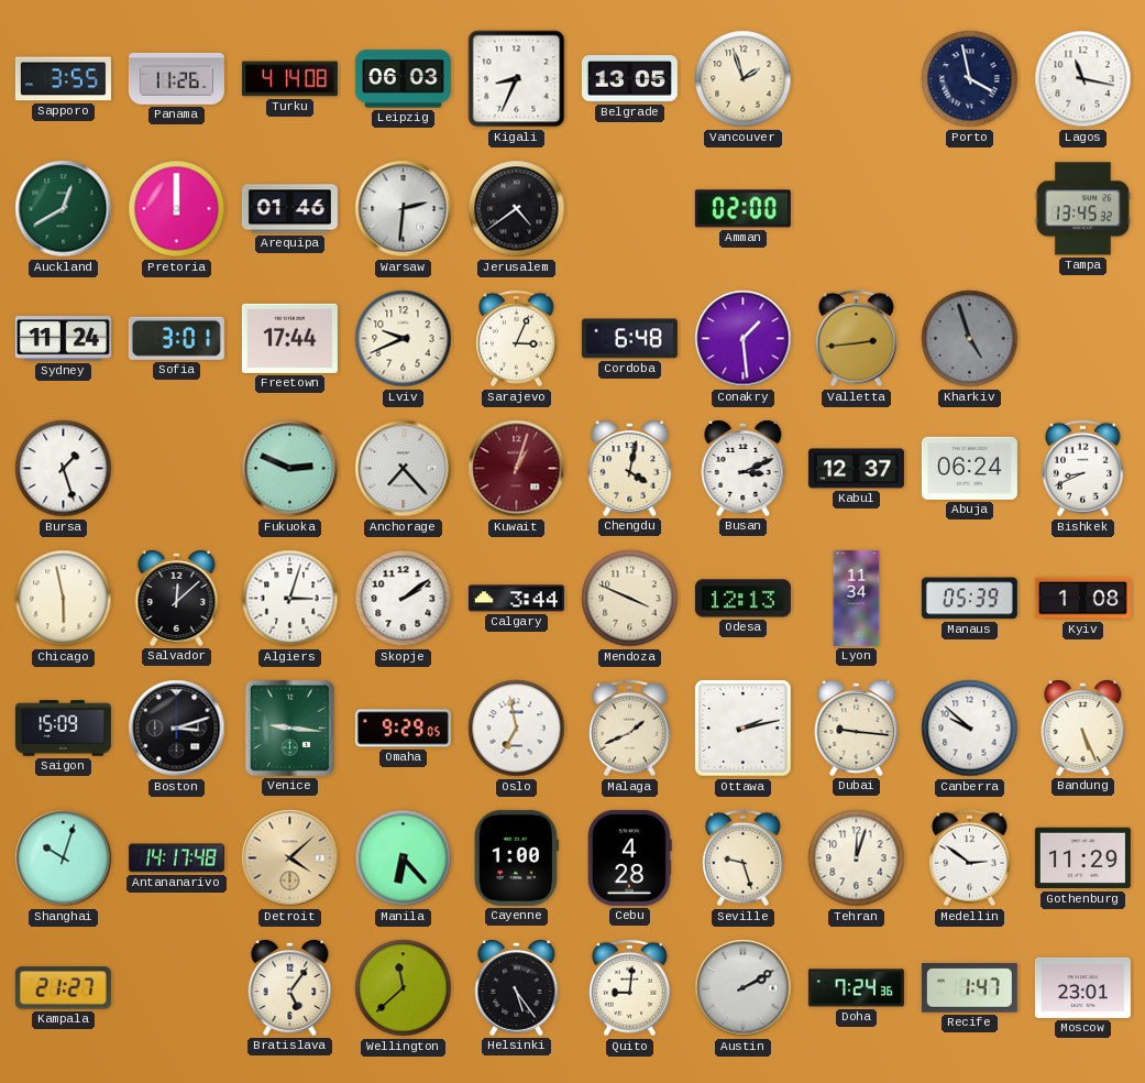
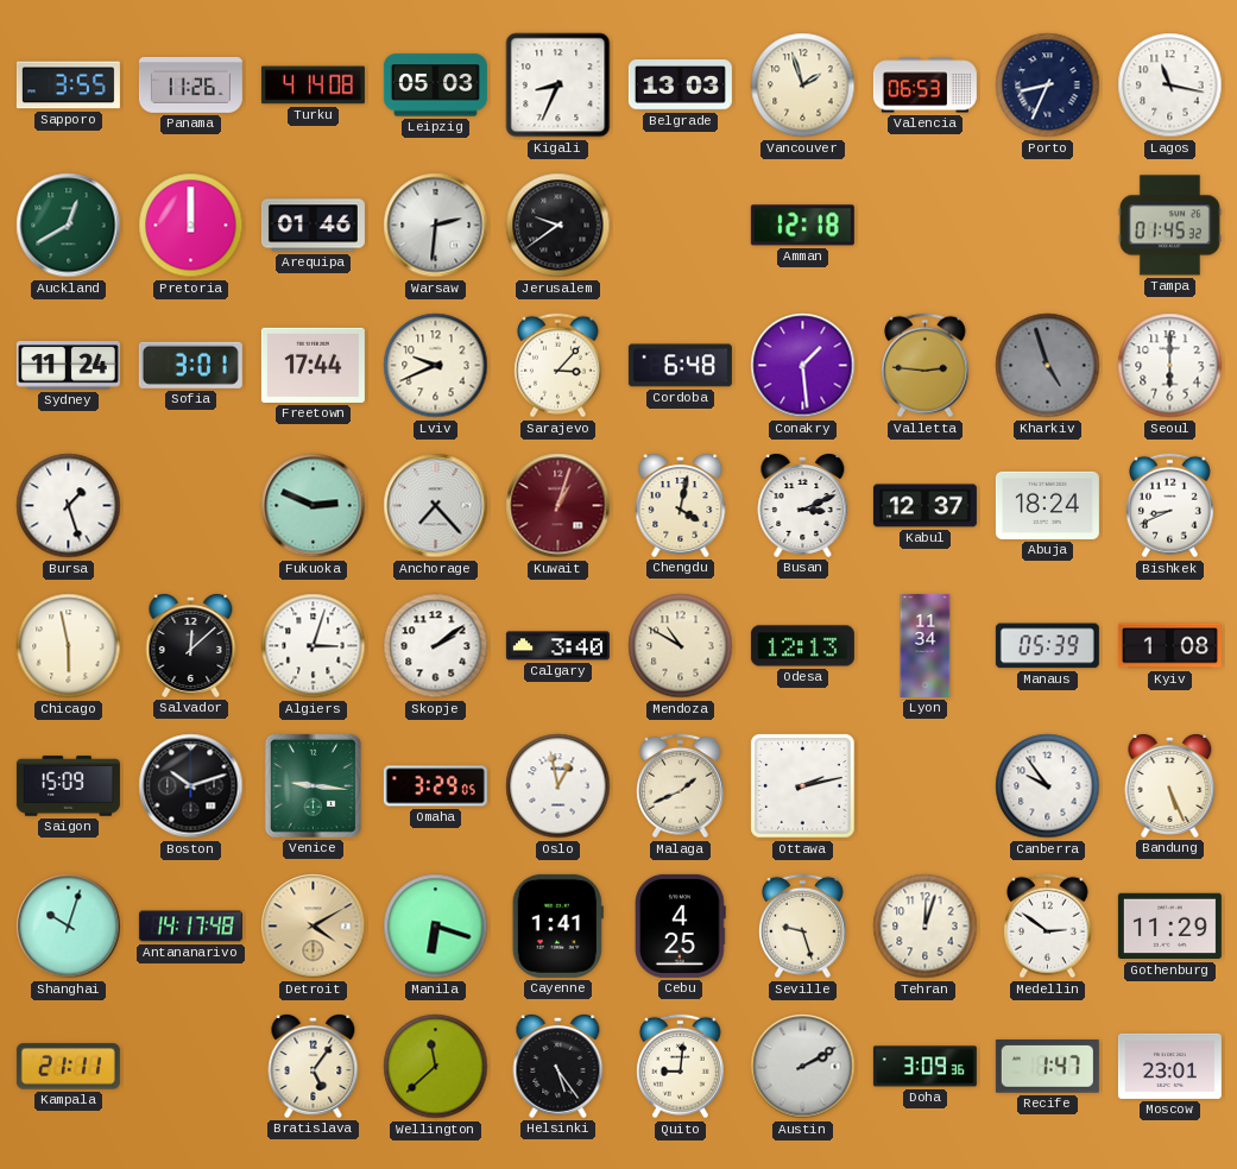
Leipzig: 06:03 -> 05:03 (435, 86)
Belgrade: 13:05 -> 13:03 (680, 86)
Valencia: none -> 06:53 (924, 86)
Porto: 3:58 -> 8:34 (1048, 86)
Jerusalem: 4:39 -> 9:39 (558, 226)
Amman: 02:00 -> 12:18 (802, 226)
Tampa: 13:45 -> 01:45 (1169, 226)
Sarajevo: 3:04 -> 3:07 (557, 366)
Valletta: 2:44 -> 2:46 (924, 366)
Seoul: none -> 6:00 (1170, 366)
Abuja: 06:24 -> 18:24 (1047, 505)
Calgary: 3:44 -> 3:40 (557, 646)
Mendoza: 3:49 -> 10:50 (681, 646)
Boston: 3:12 -> 10:12 (191, 786)
Omaha: 9:29 -> 3:29 (435, 786)
Oslo: 6:58 -> 12:58 (558, 786)
Dubai: 9:16 -> none (857, 729)
Canberra: 9:52 -> 9:54 (1048, 786)
Detroit: 4:08 -> 4:10 (314, 927)
Manila: 6:23 -> 6:18 (436, 927)
Cayenne: 1:00 -> 1:41 (557, 925)
Cebu: 4:28 -> 4:25 (681, 925)
Kampala: 21:27 -> 21:11 (68, 1067)
Doha: 7:24 -> 3:09 (924, 1067)
